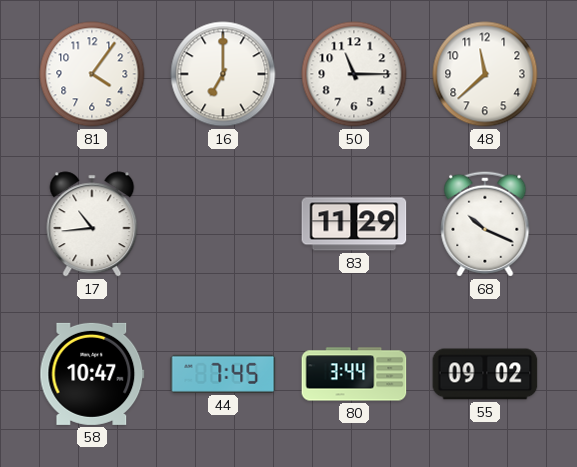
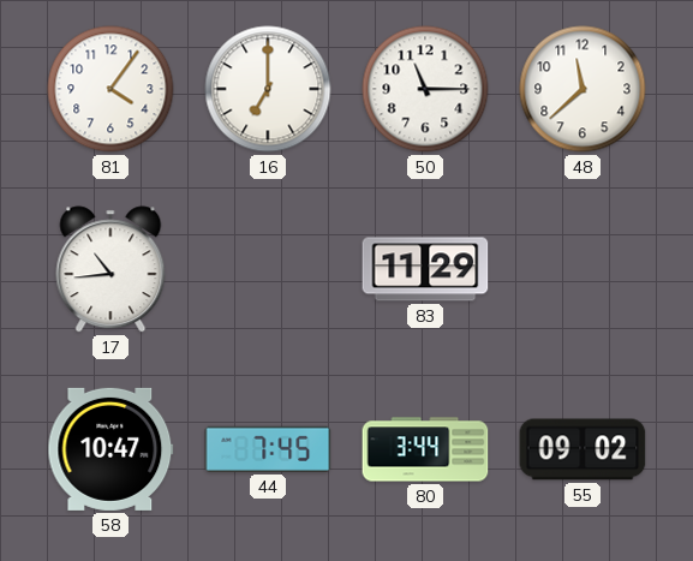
68: 10:19 -> none (485, 224)
